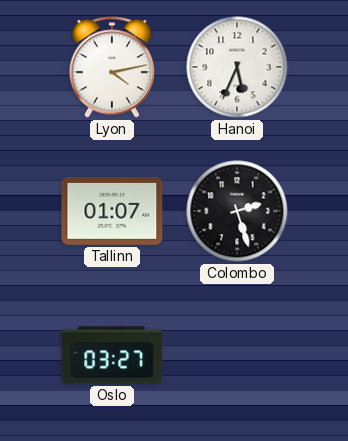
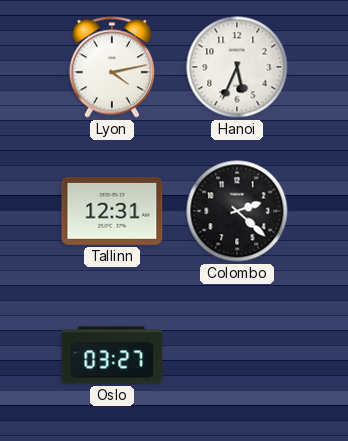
Tallinn: 01:07 -> 12:31 (112, 211)
Colombo: 2:27 -> 2:22 (237, 211)
